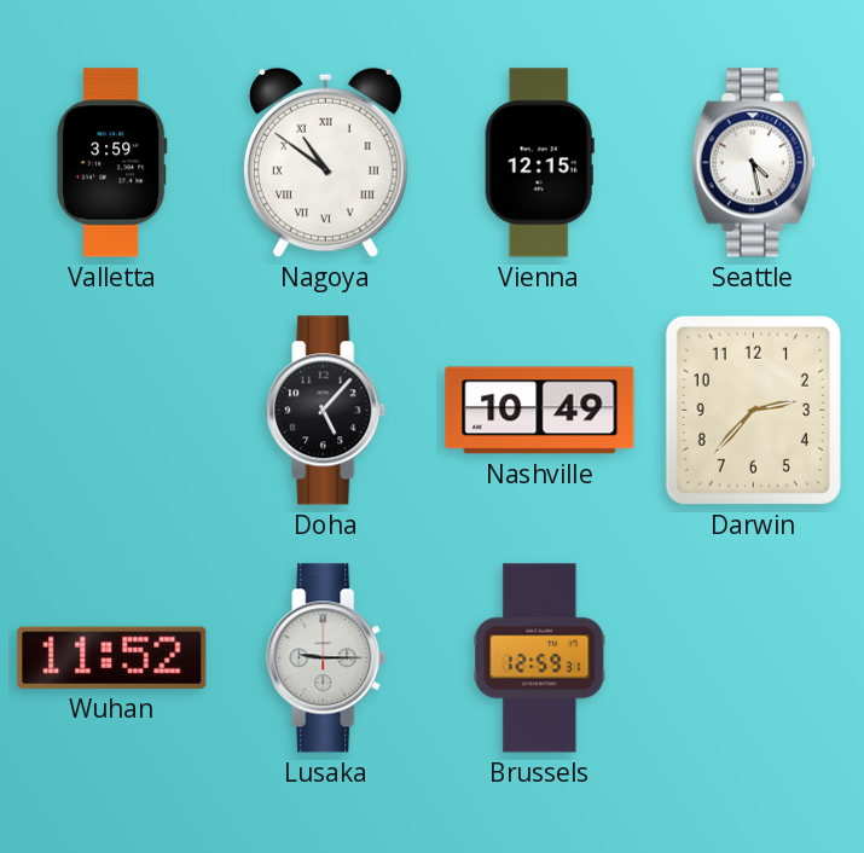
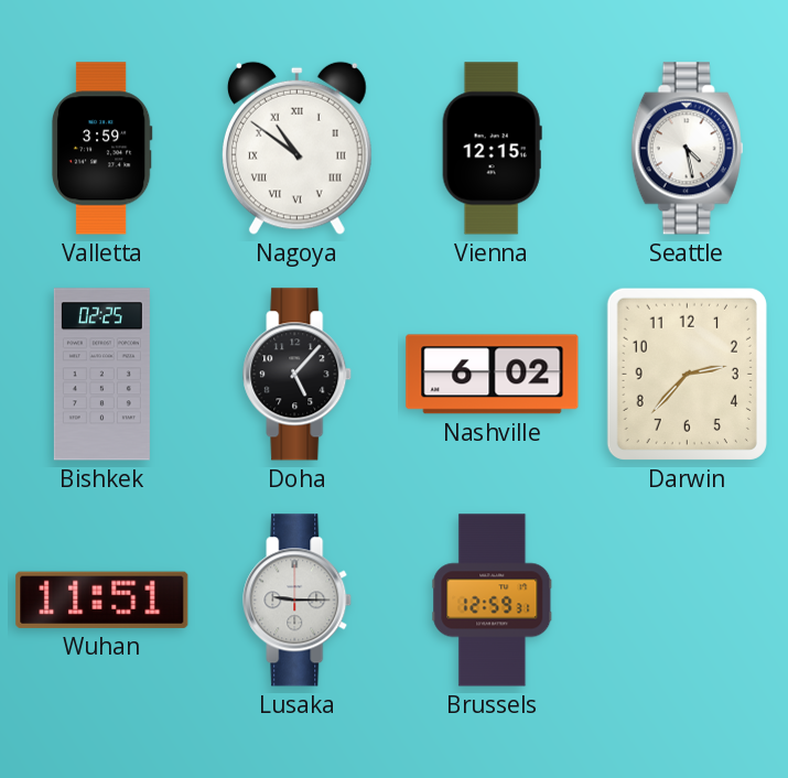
Bishkek: none -> 02:25 (101, 375)
Nashville: 10:49 -> 6:02 (493, 375)
Wuhan: 11:52 -> 11:51 (102, 599)
